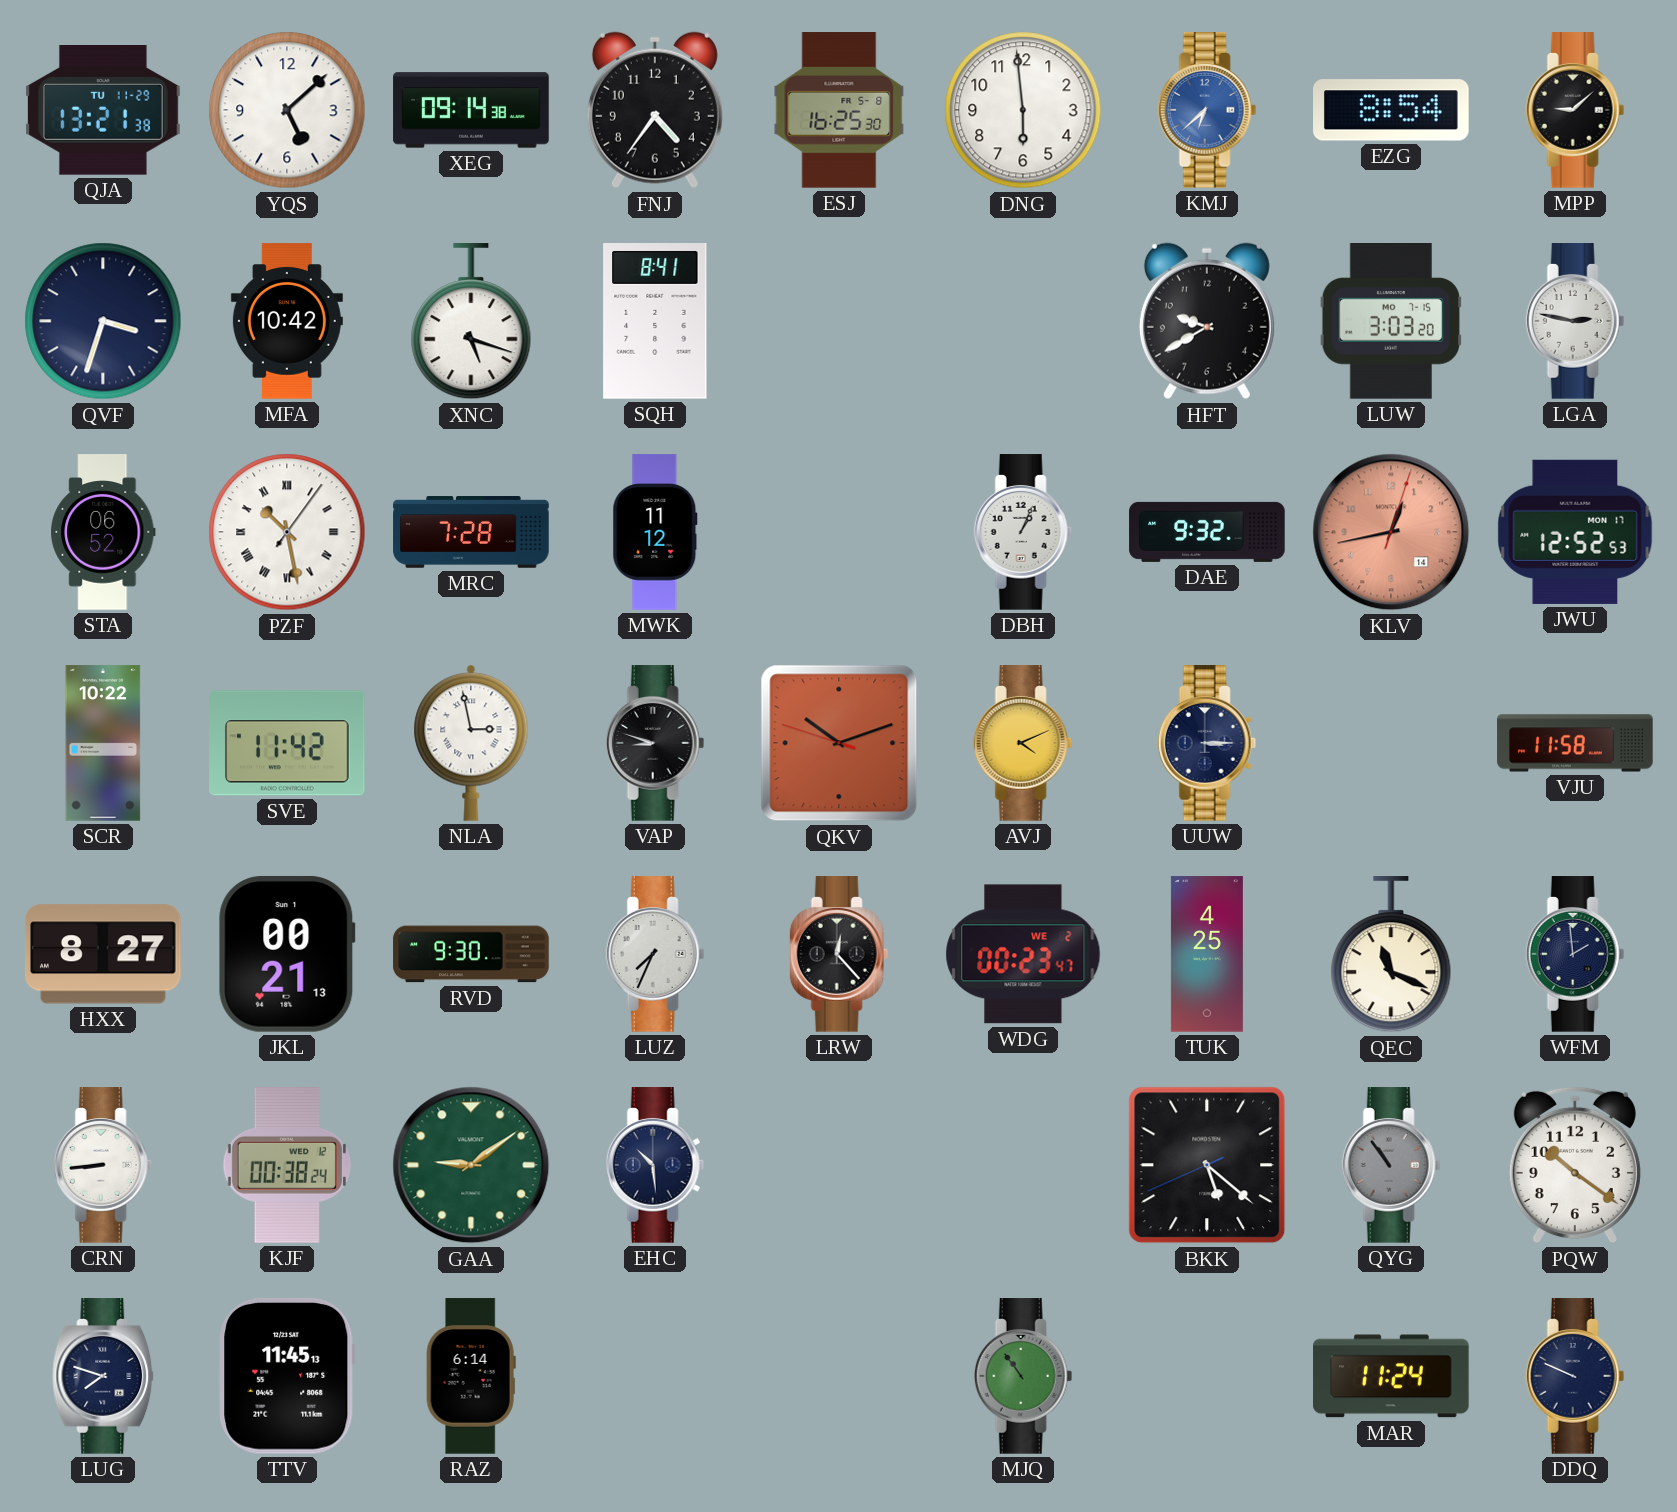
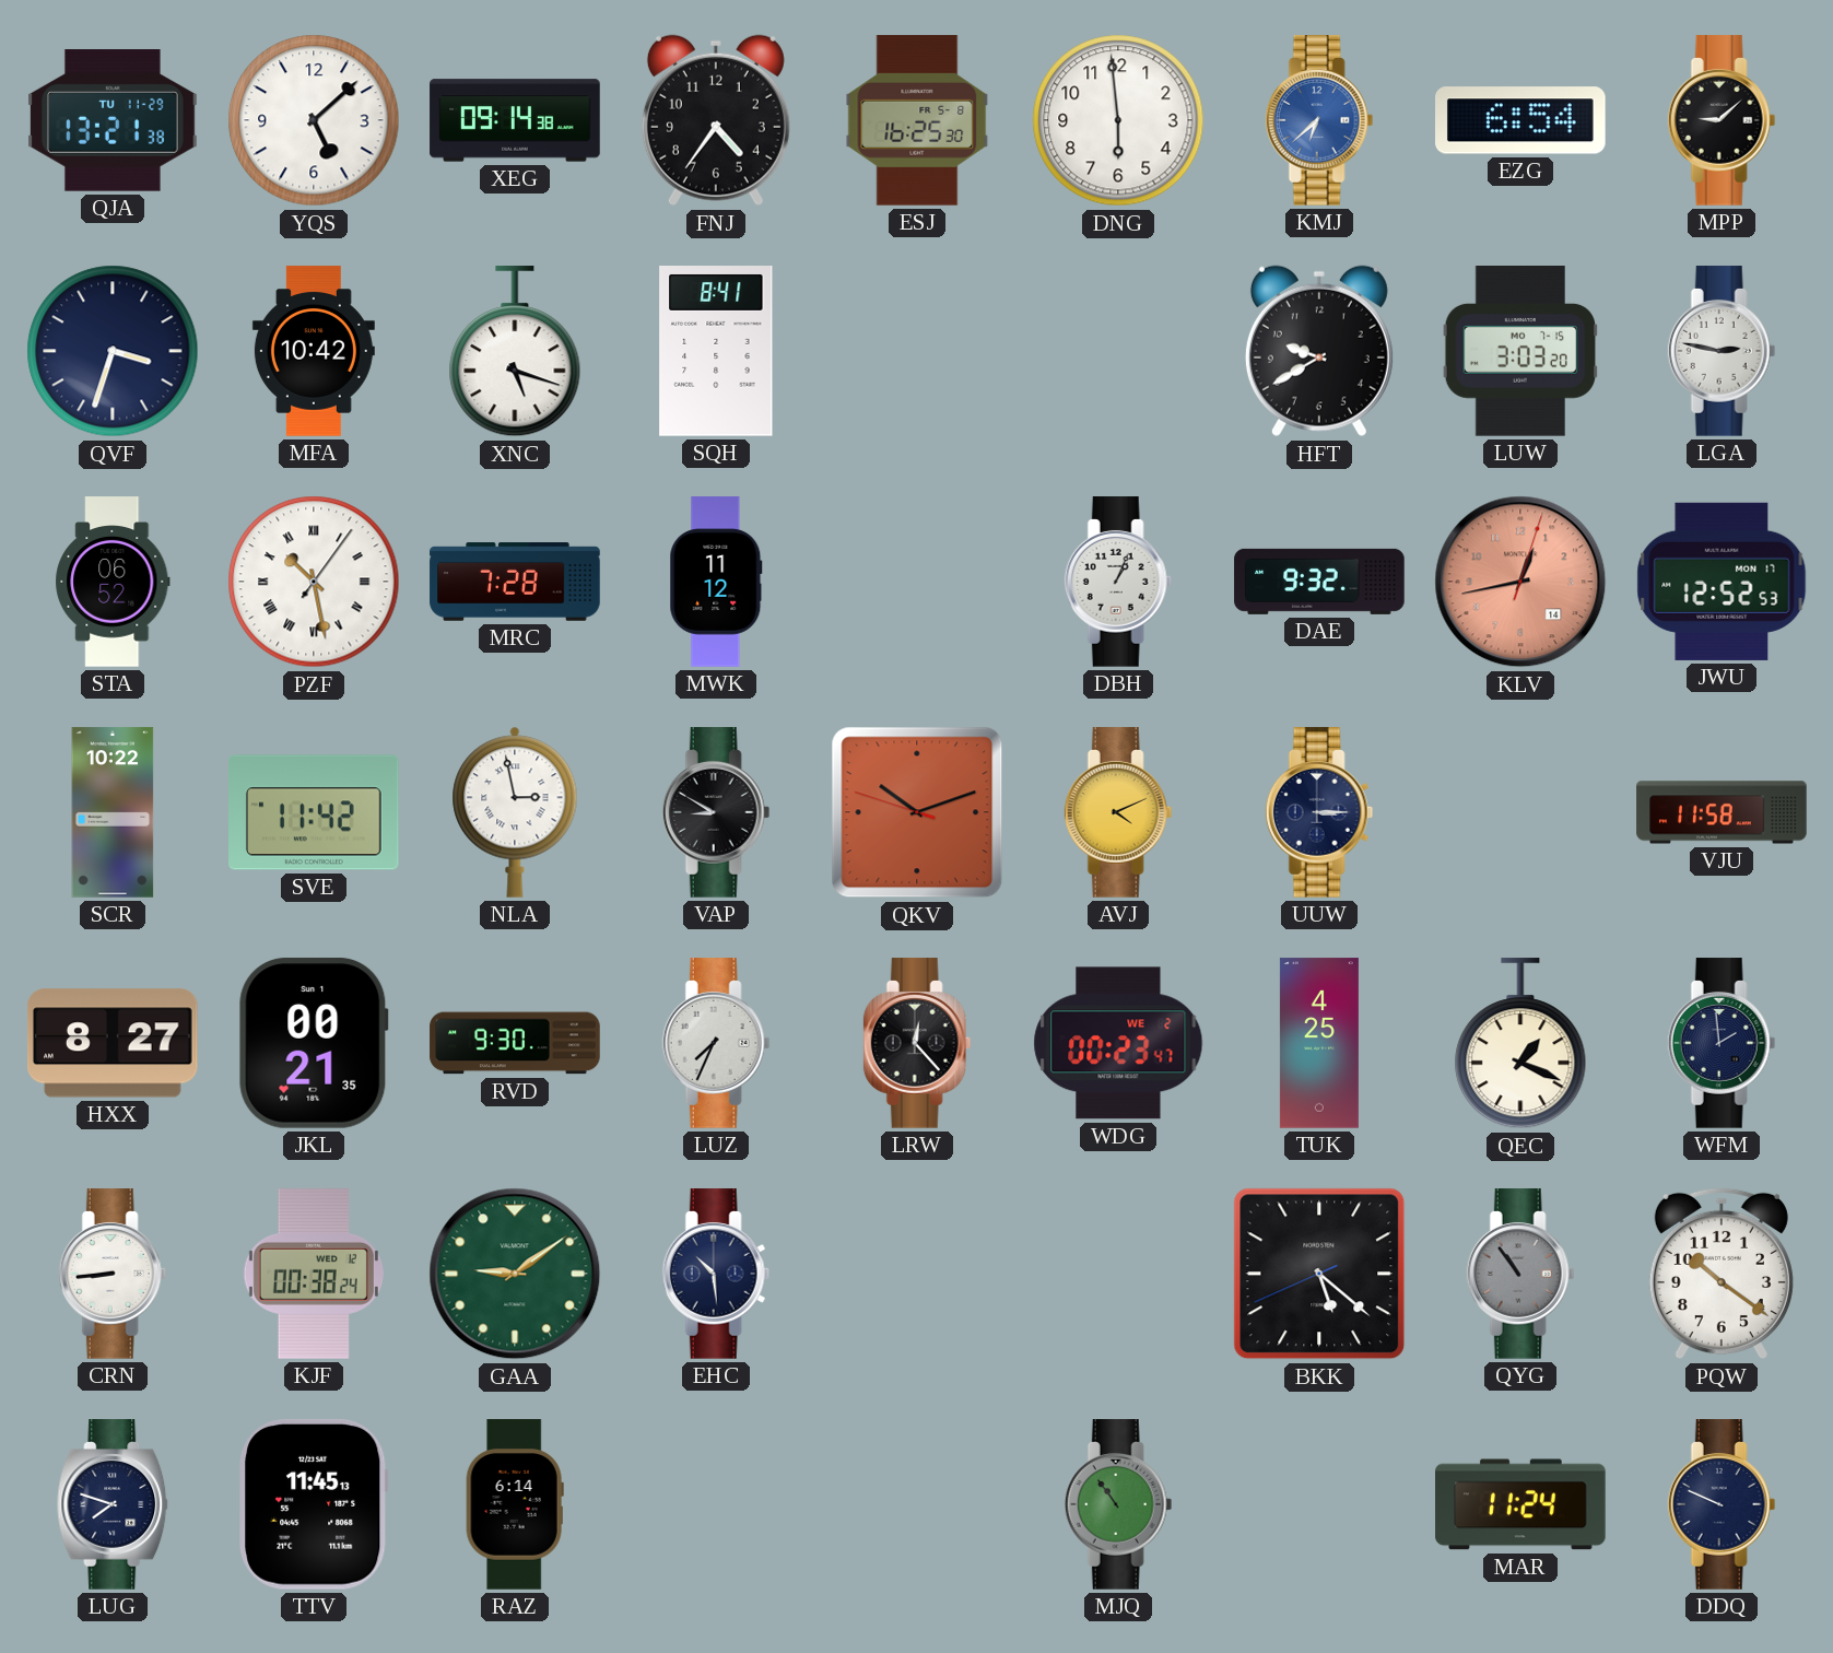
EZG: 8:54 -> 6:54 (1521, 120)
VAP: 8:48 -> 8:50 (716, 812)
JKL: 00:21:13 -> 00:21:35 (314, 1043)
QEC: 11:19 -> 1:19 (1520, 1044)
